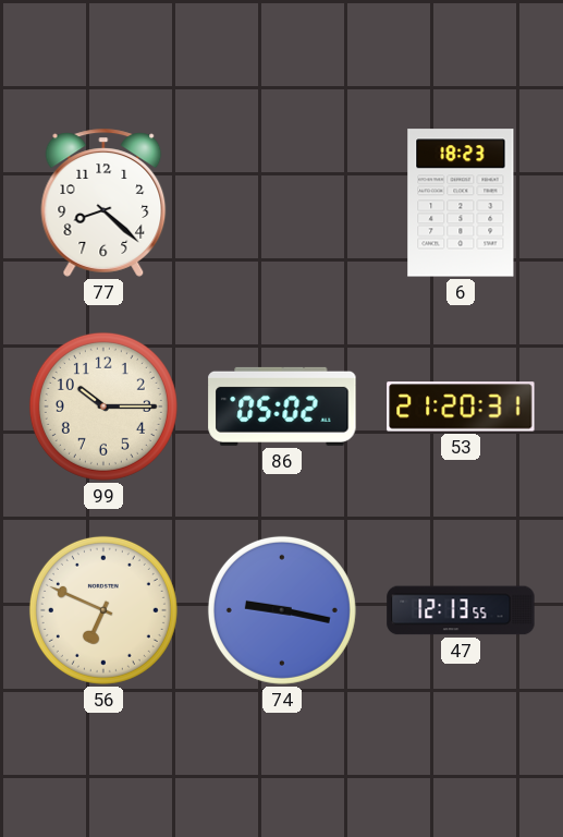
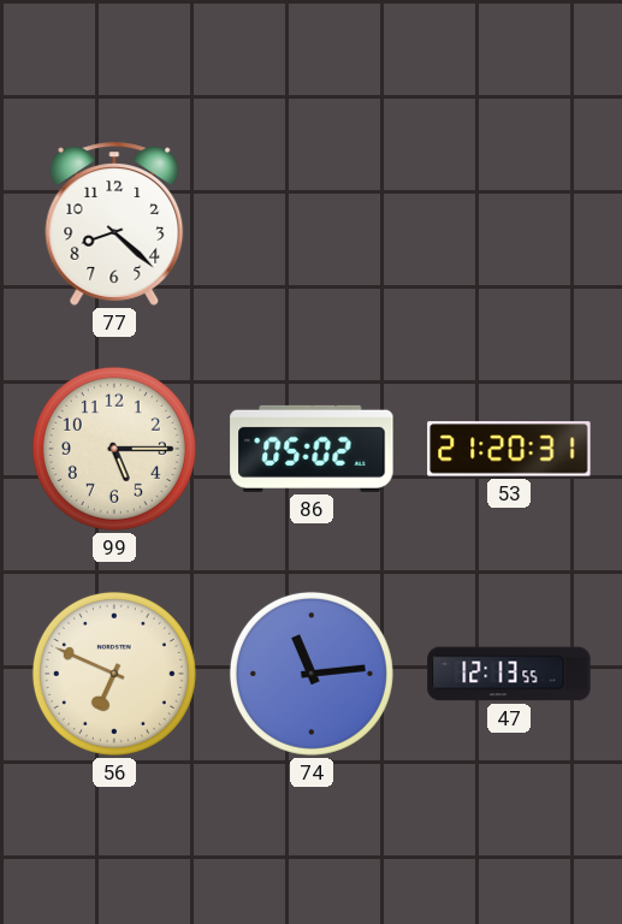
6: 18:23 -> none (461, 203)
99: 10:15 -> 5:15 (114, 449)
74: 9:17 -> 11:14 (312, 674)
